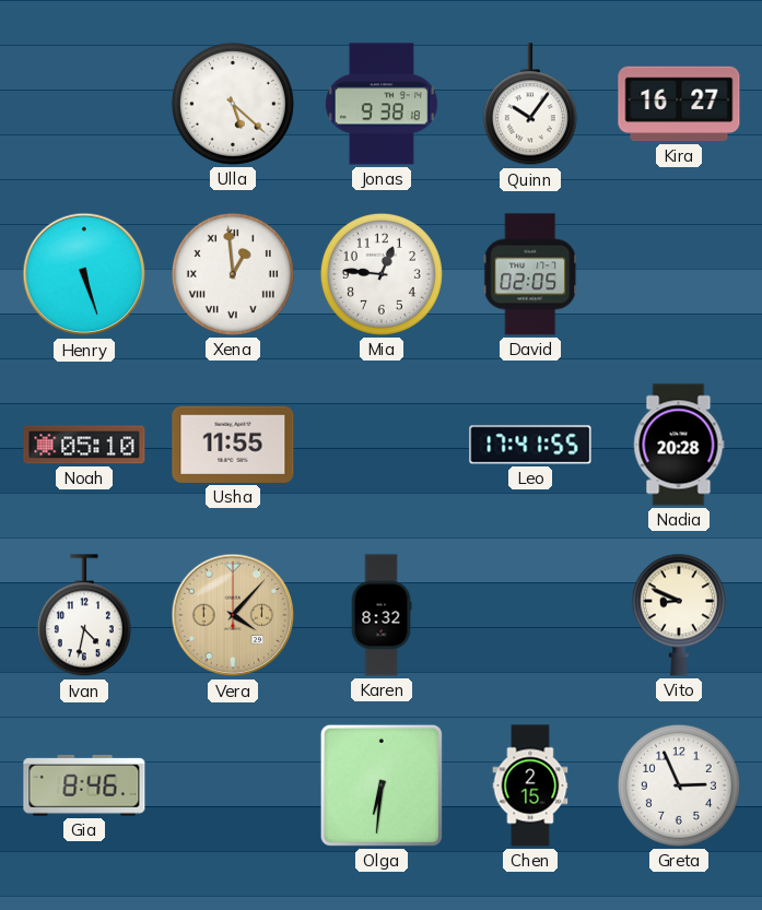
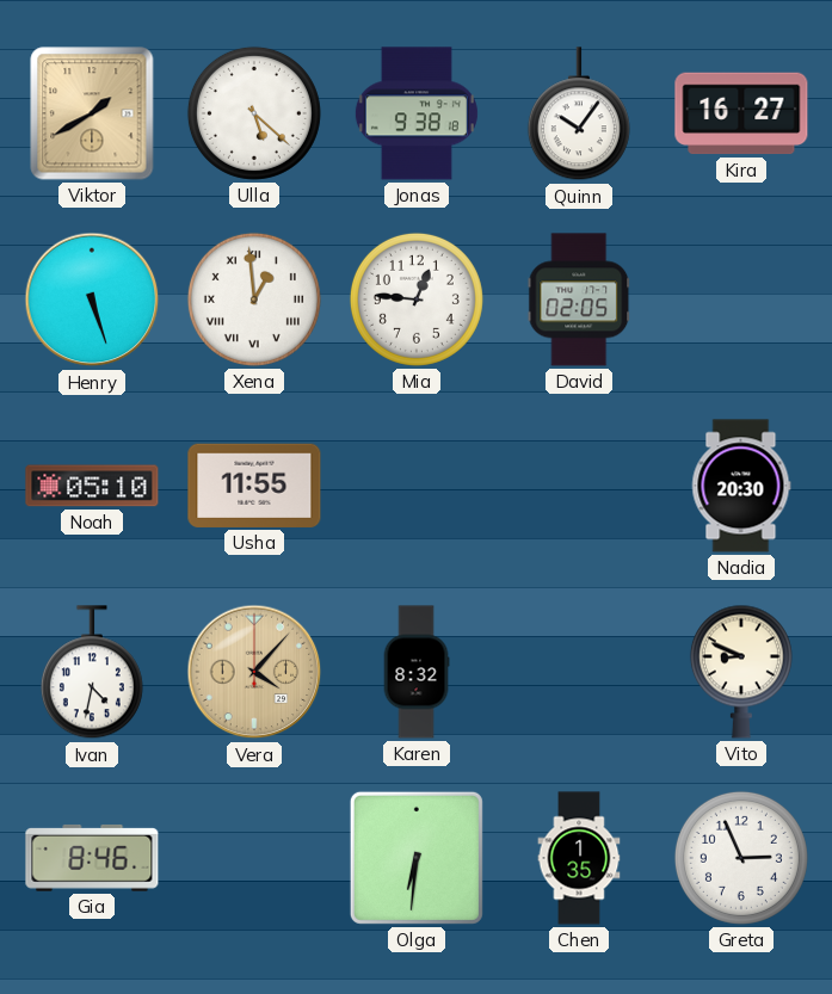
Viktor: none -> 1:40 (92, 113)
Leo: 17:41 -> none (530, 445)
Nadia: 20:28 -> 20:30 (741, 486)
Chen: 2:15 -> 1:35 (579, 858)
